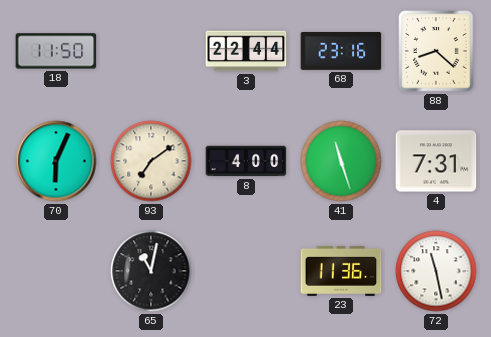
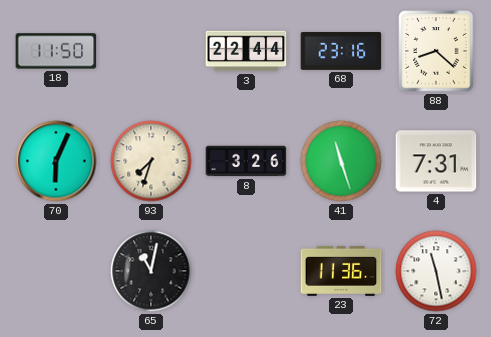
93: 7:09 -> 7:33 (151, 161)
8: 4:00 -> 3:26 (246, 161)
